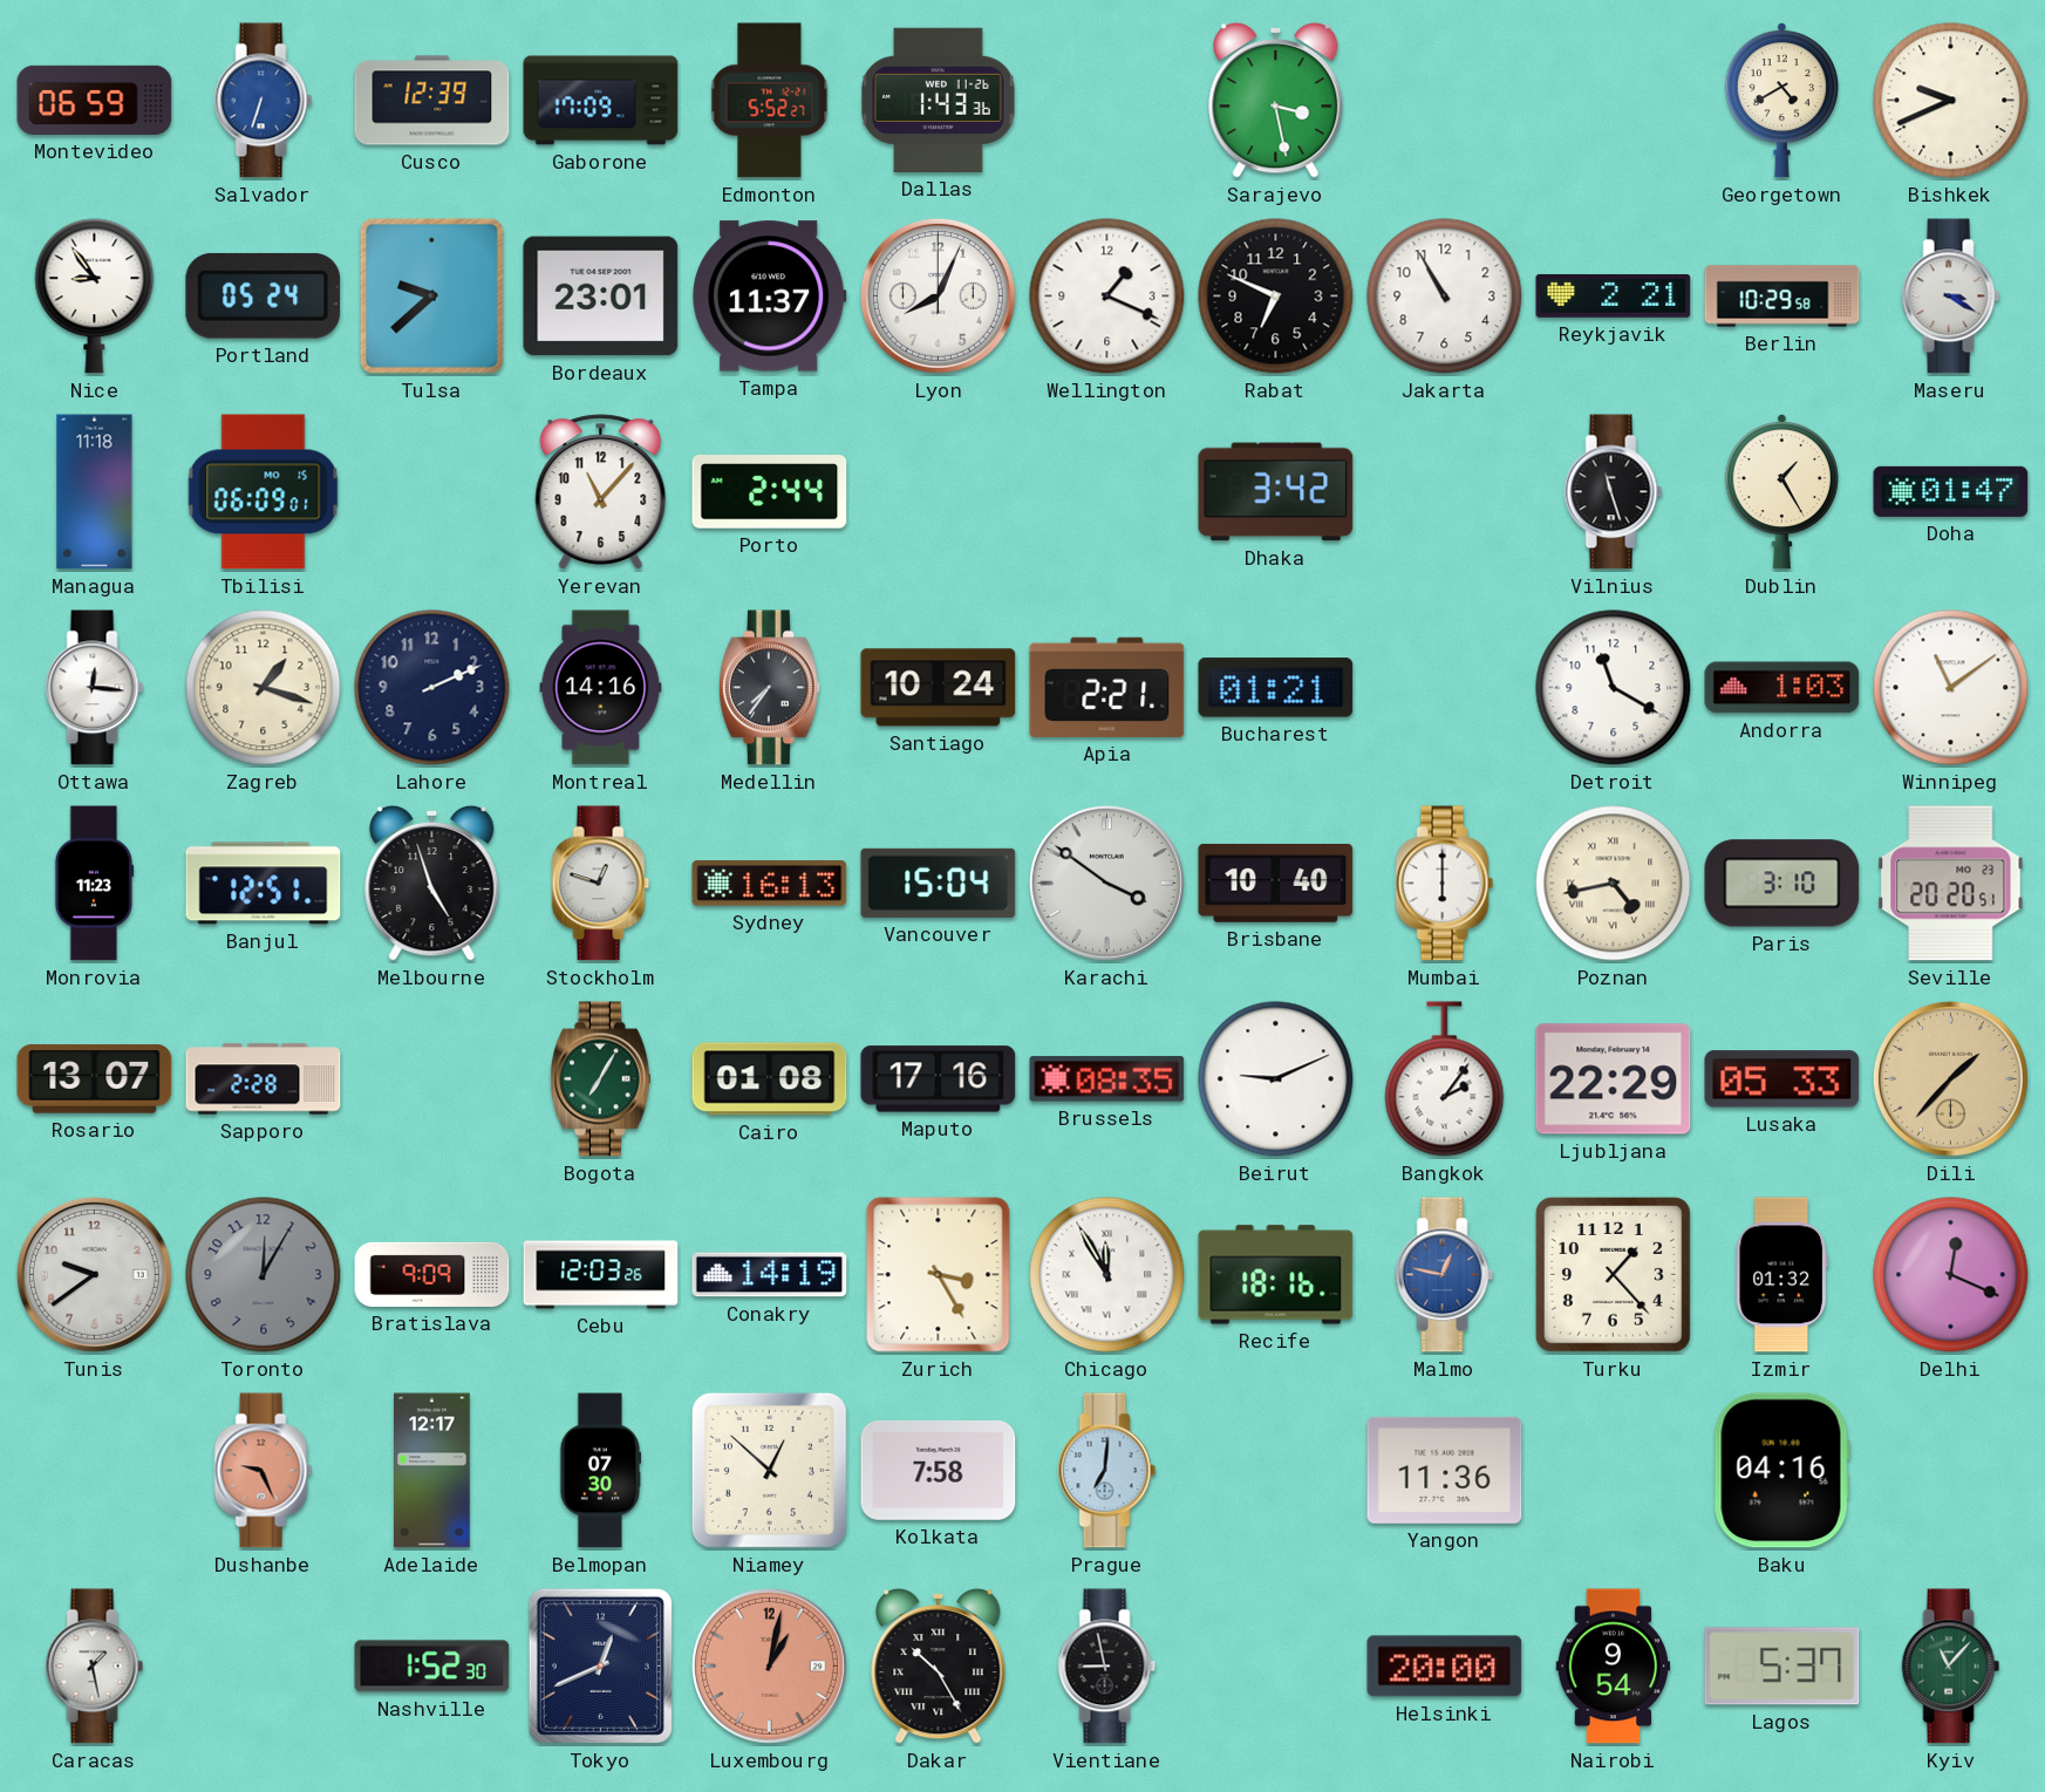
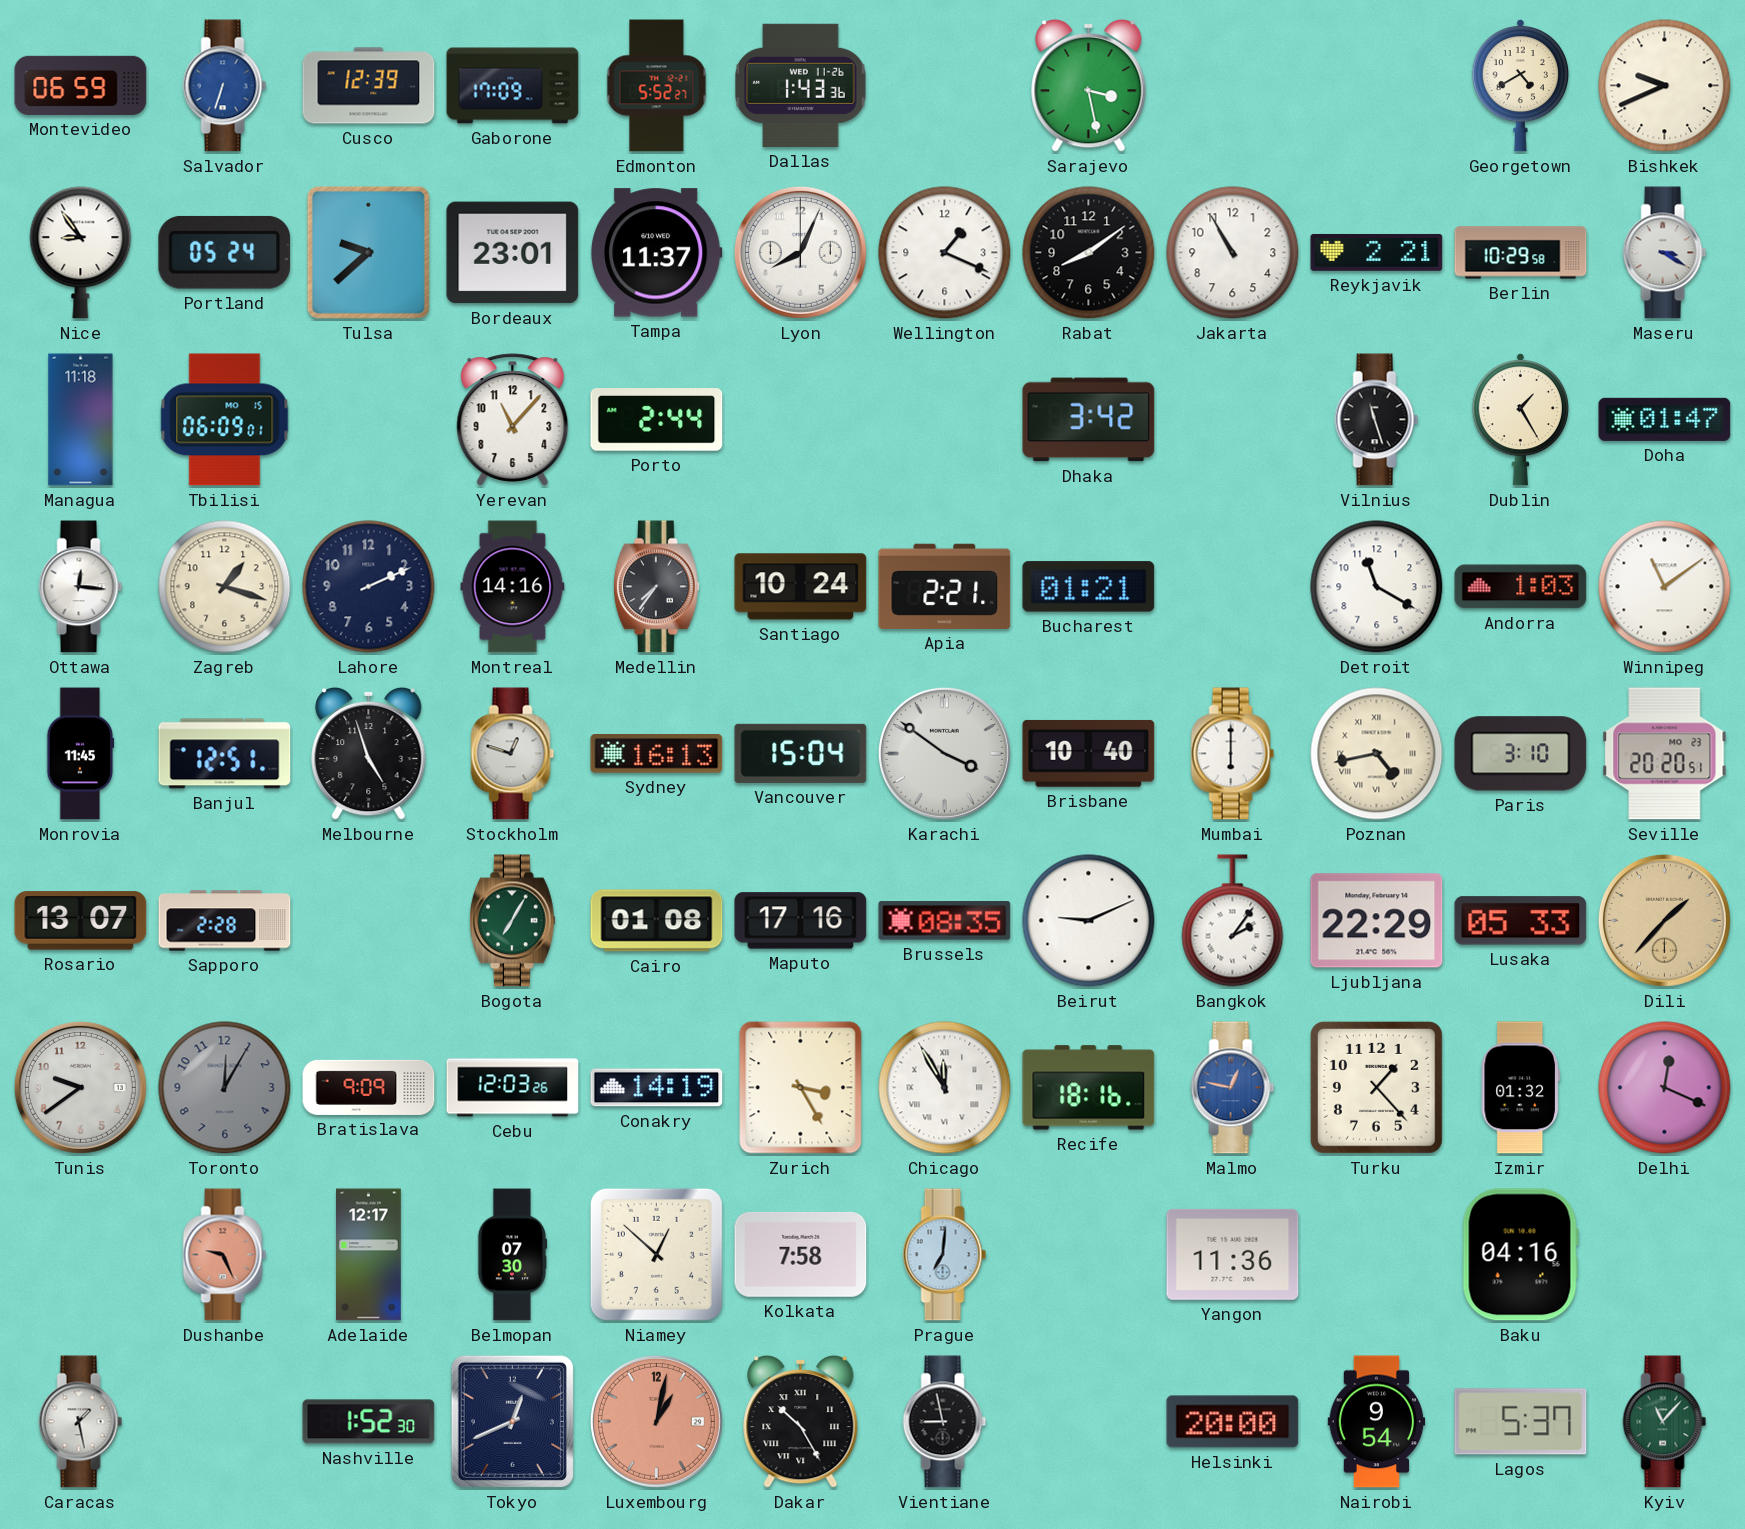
Rabat: 6:49 -> 8:09 (1089, 253)
Monrovia: 11:23 -> 11:45 (81, 754)
